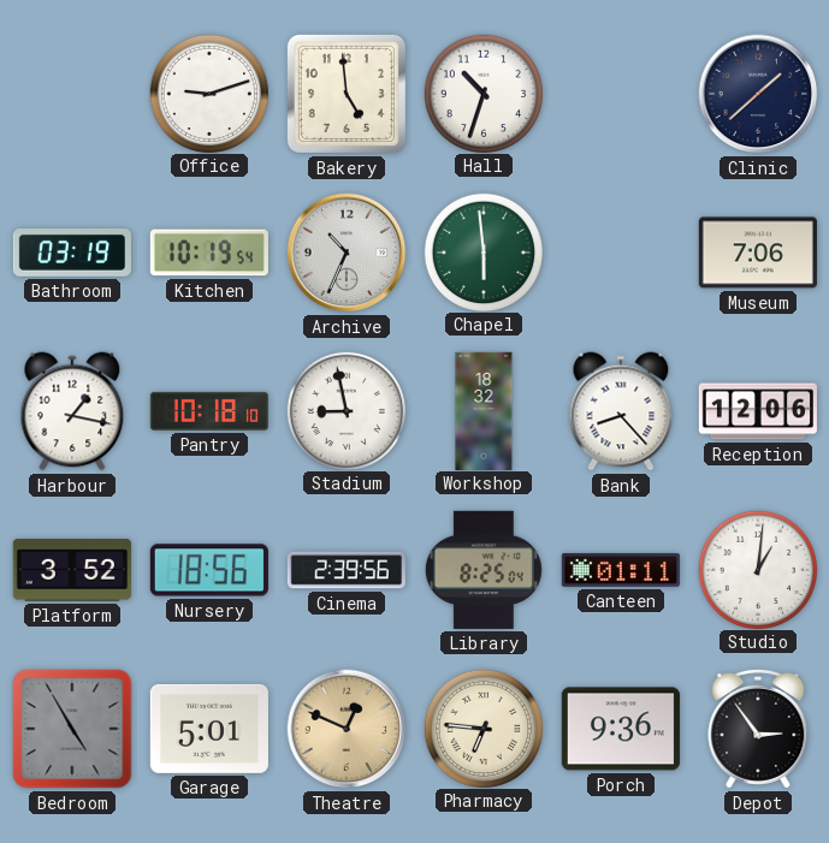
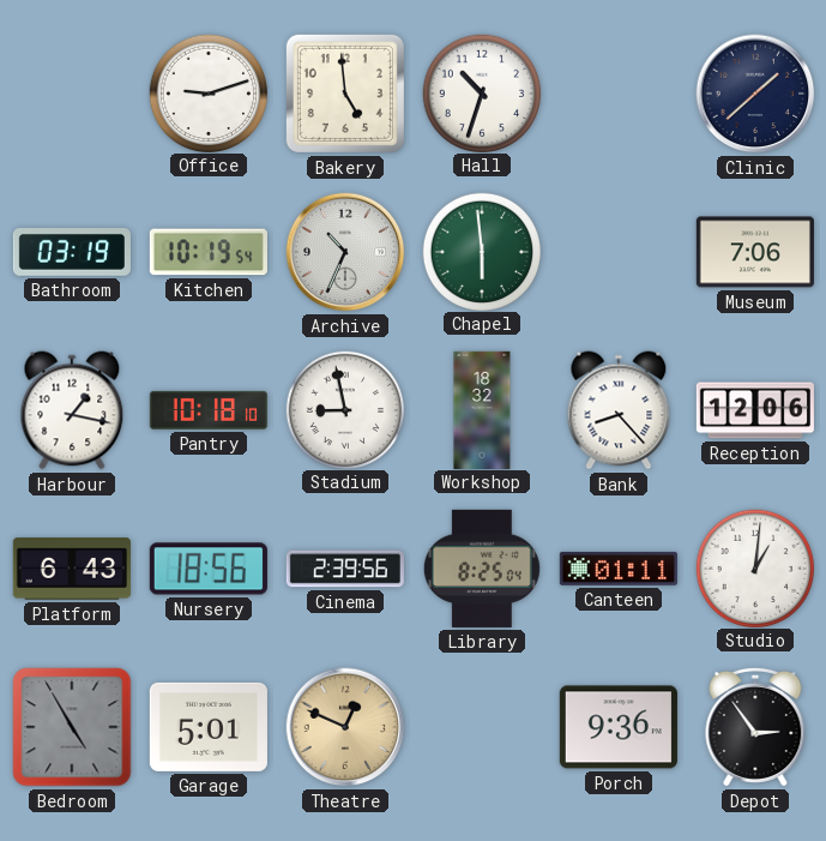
Platform: 3:52 -> 6:43 (72, 569)
Pharmacy: 6:46 -> none (482, 728)
